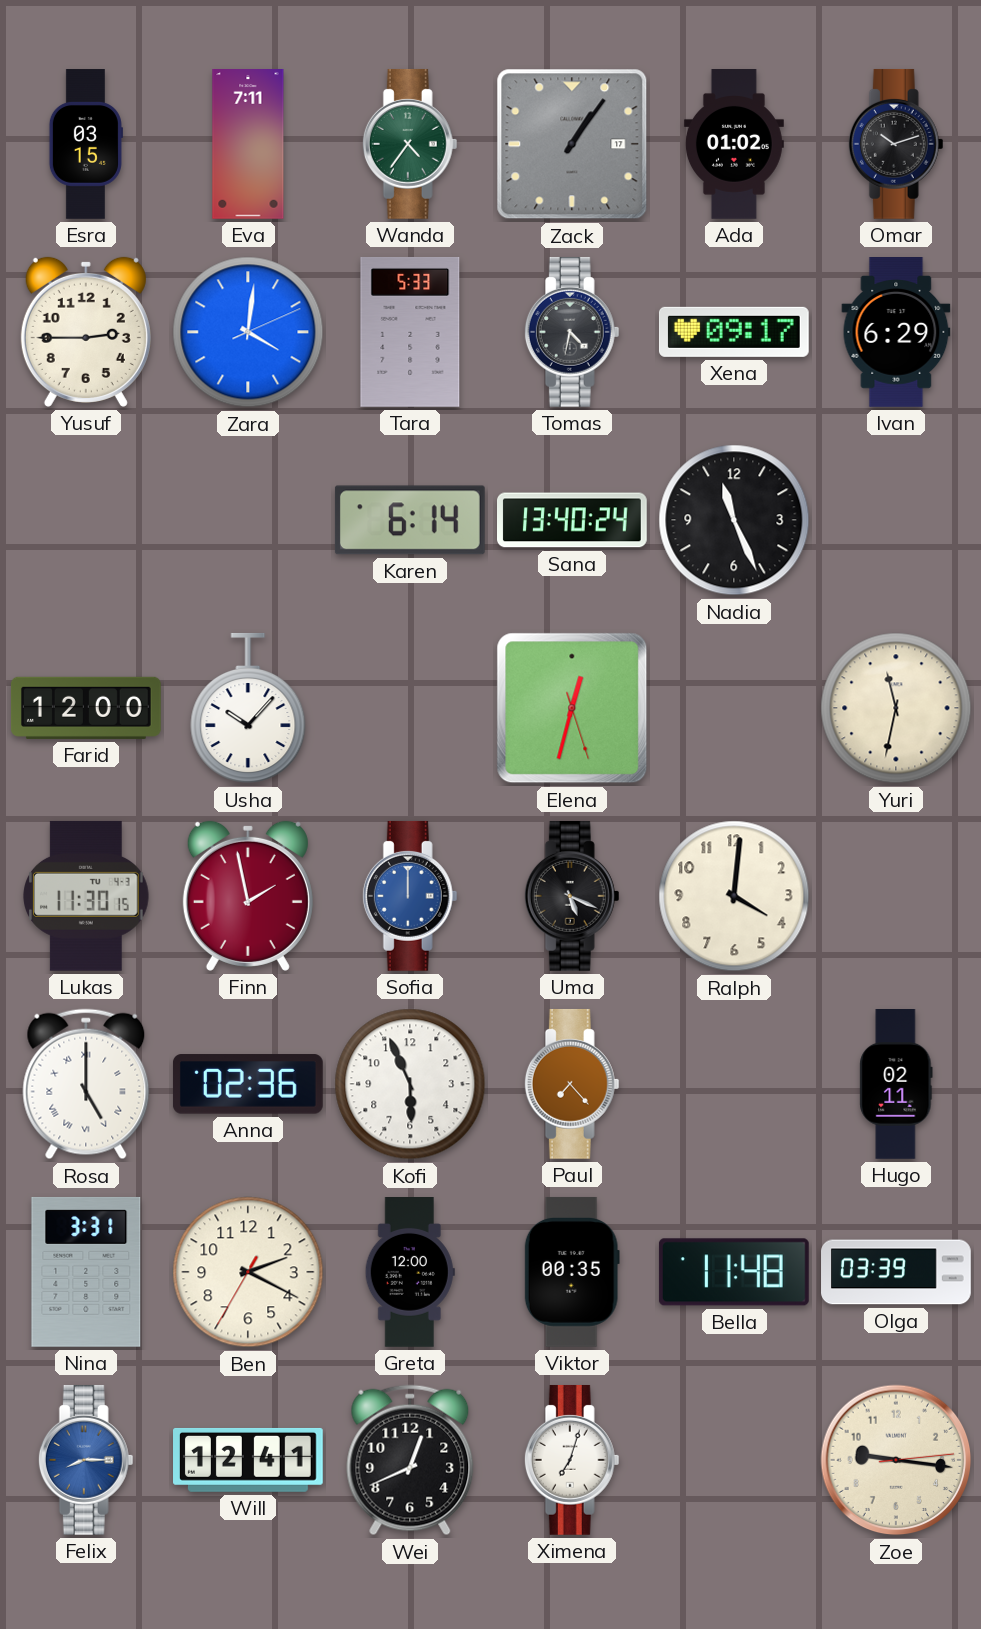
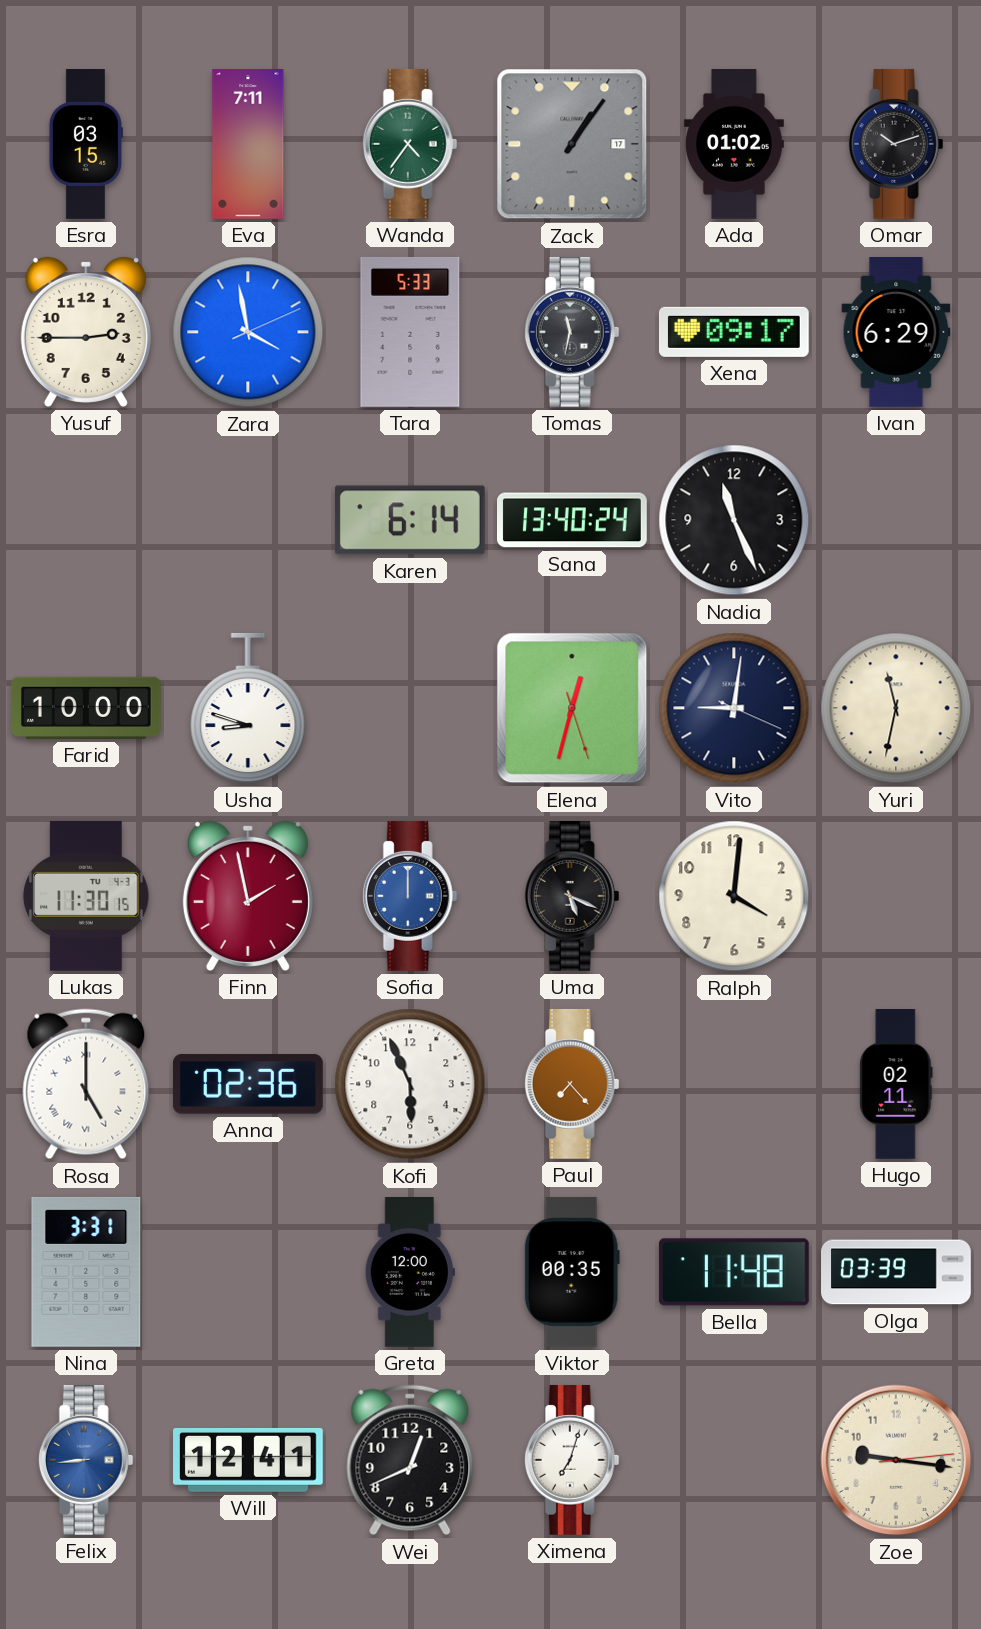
Zara: 4:01 -> 3:58 (248, 332)
Tomas: 4:32 -> 11:32 (572, 332)
Farid: 12:00 -> 10:00 (86, 708)
Usha: 10:07 -> 8:48 (248, 708)
Vito: none -> 9:01 (734, 708)
Ben: 2:19 -> none (248, 1272)
Felix: 8:15 -> 8:44 (86, 1460)
